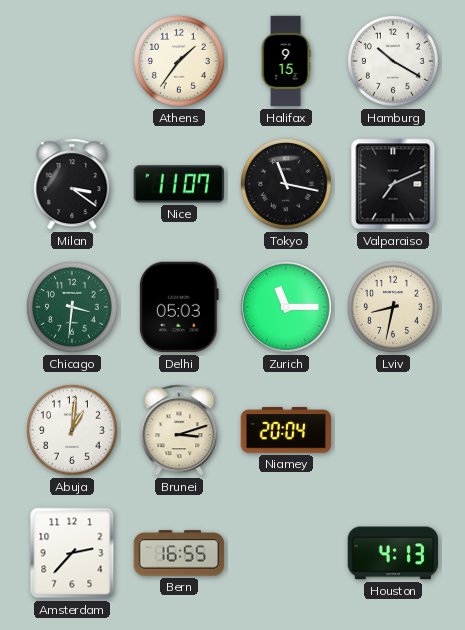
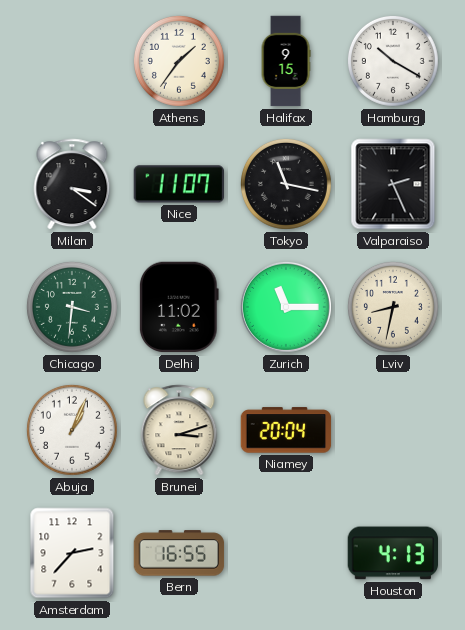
Valparaiso: 7:11 -> 2:26 (393, 184)
Delhi: 05:03 -> 11:02 (179, 307)
Abuja: 1:01 -> 1:04 (72, 430)
